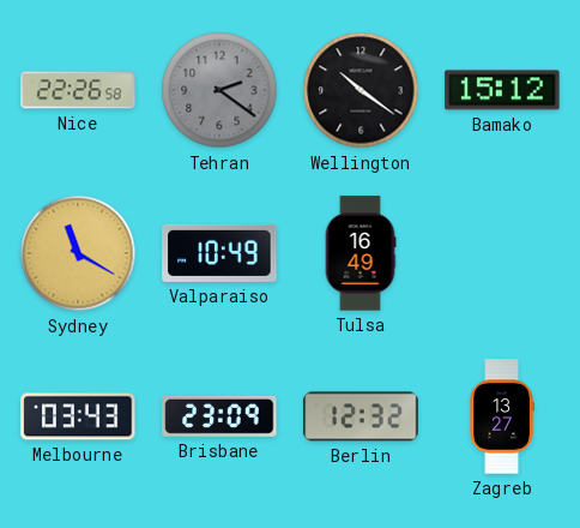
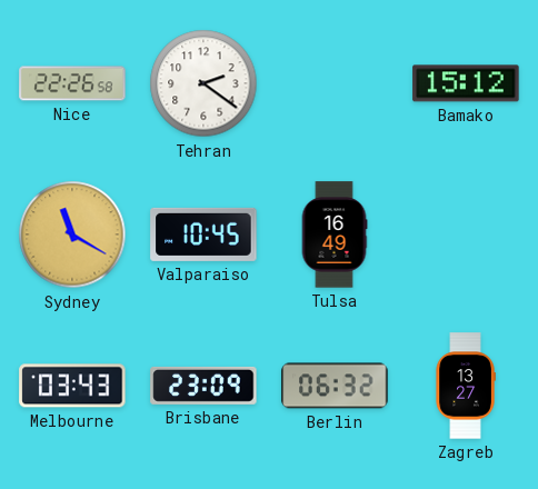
Tehran dial: grey -> white (203, 83)
Wellington: 10:21 -> none (361, 90)
Valparaiso: 10:49 -> 10:45 (203, 234)
Berlin: 12:32 -> 06:32 (335, 386)
